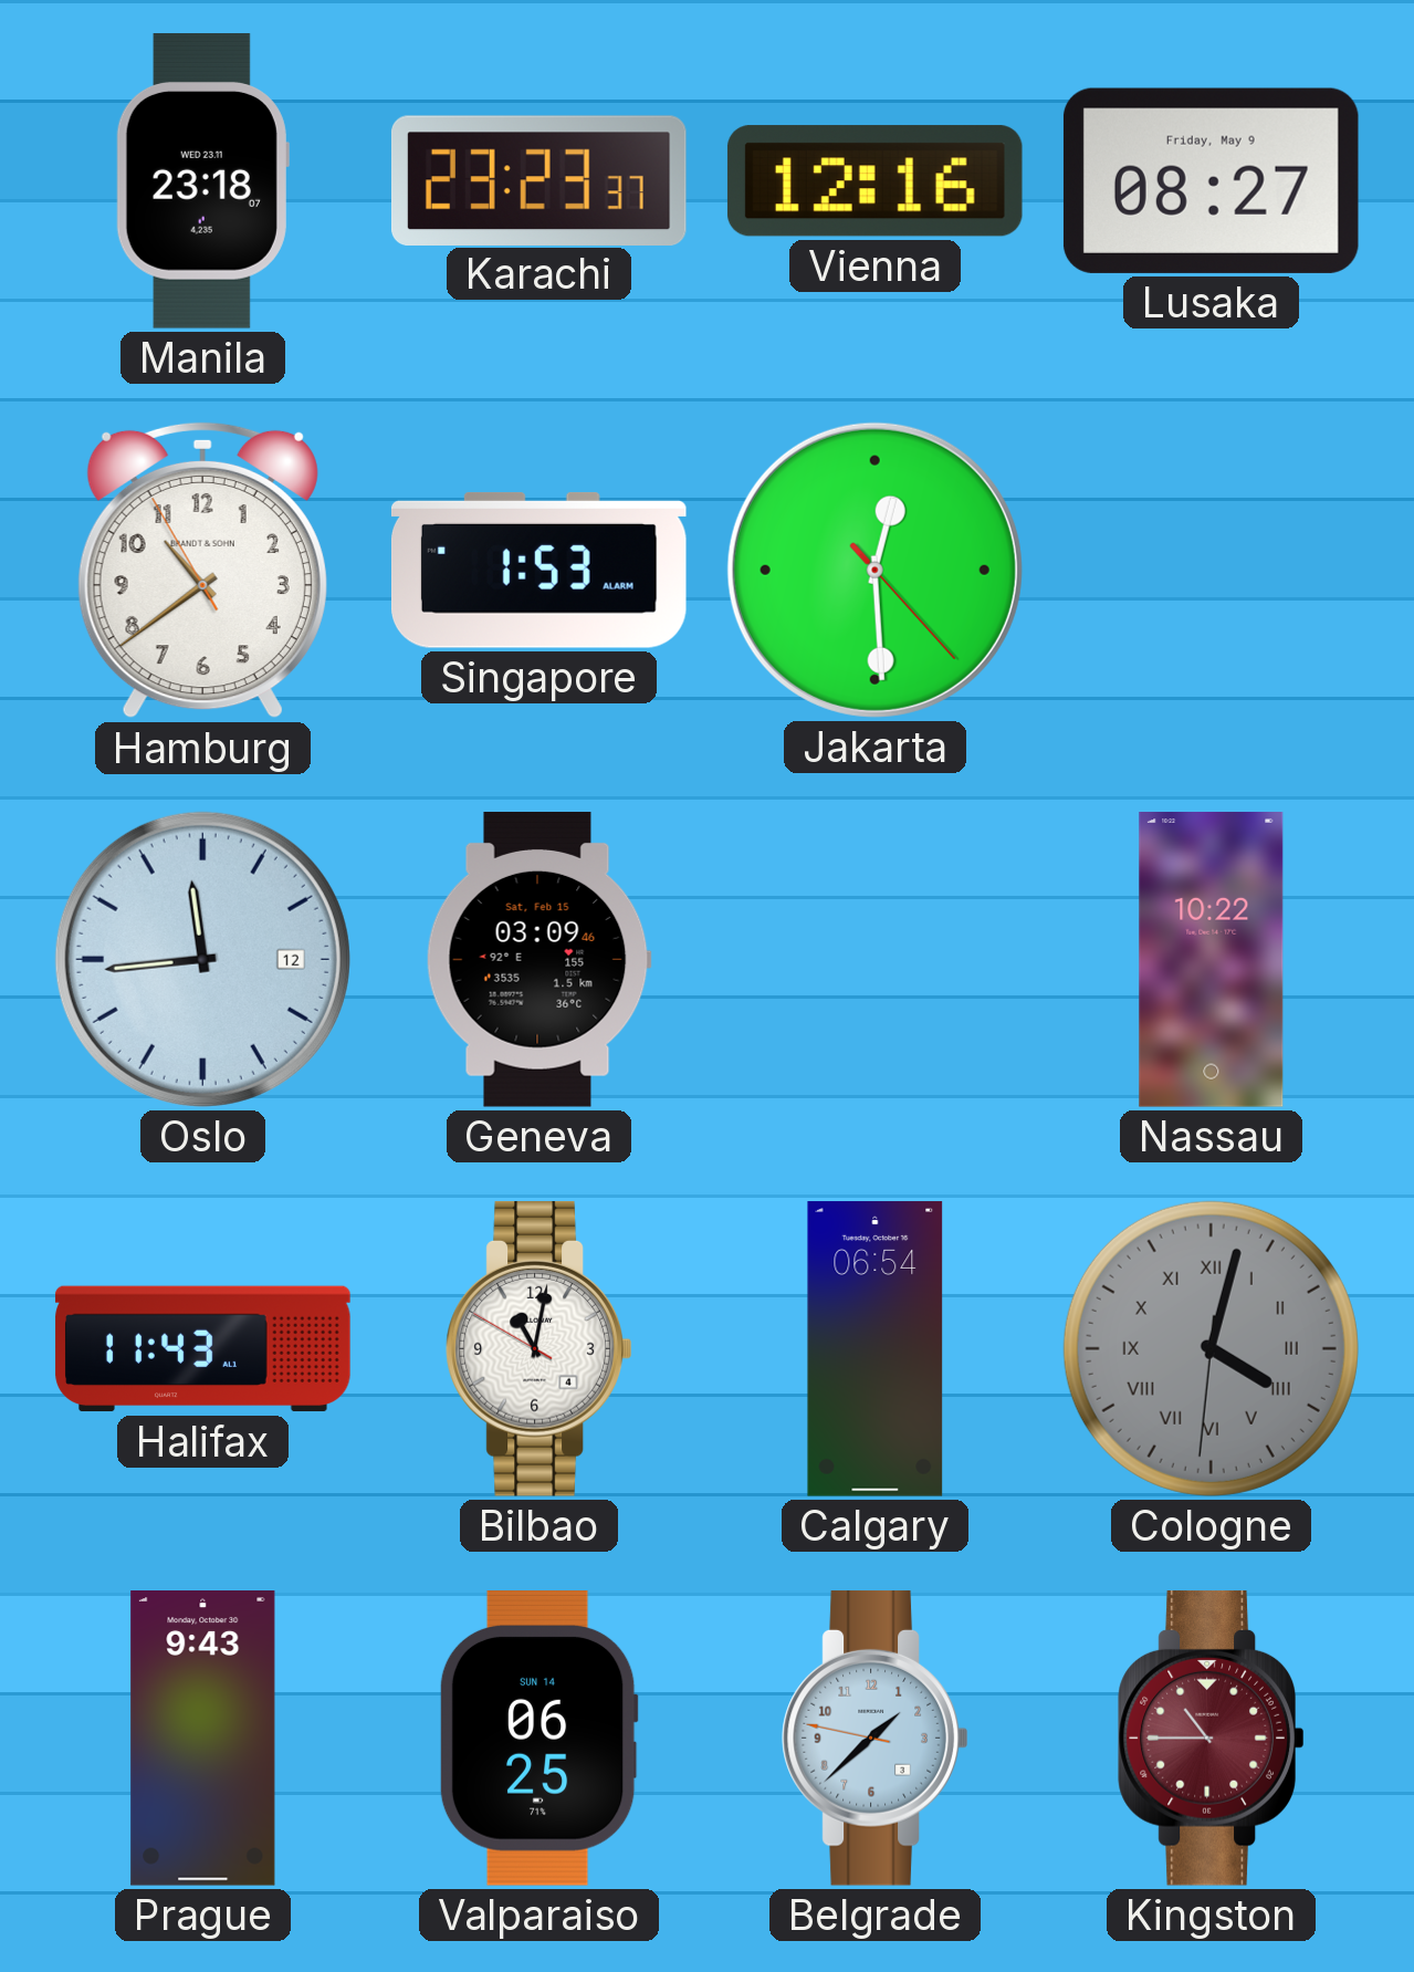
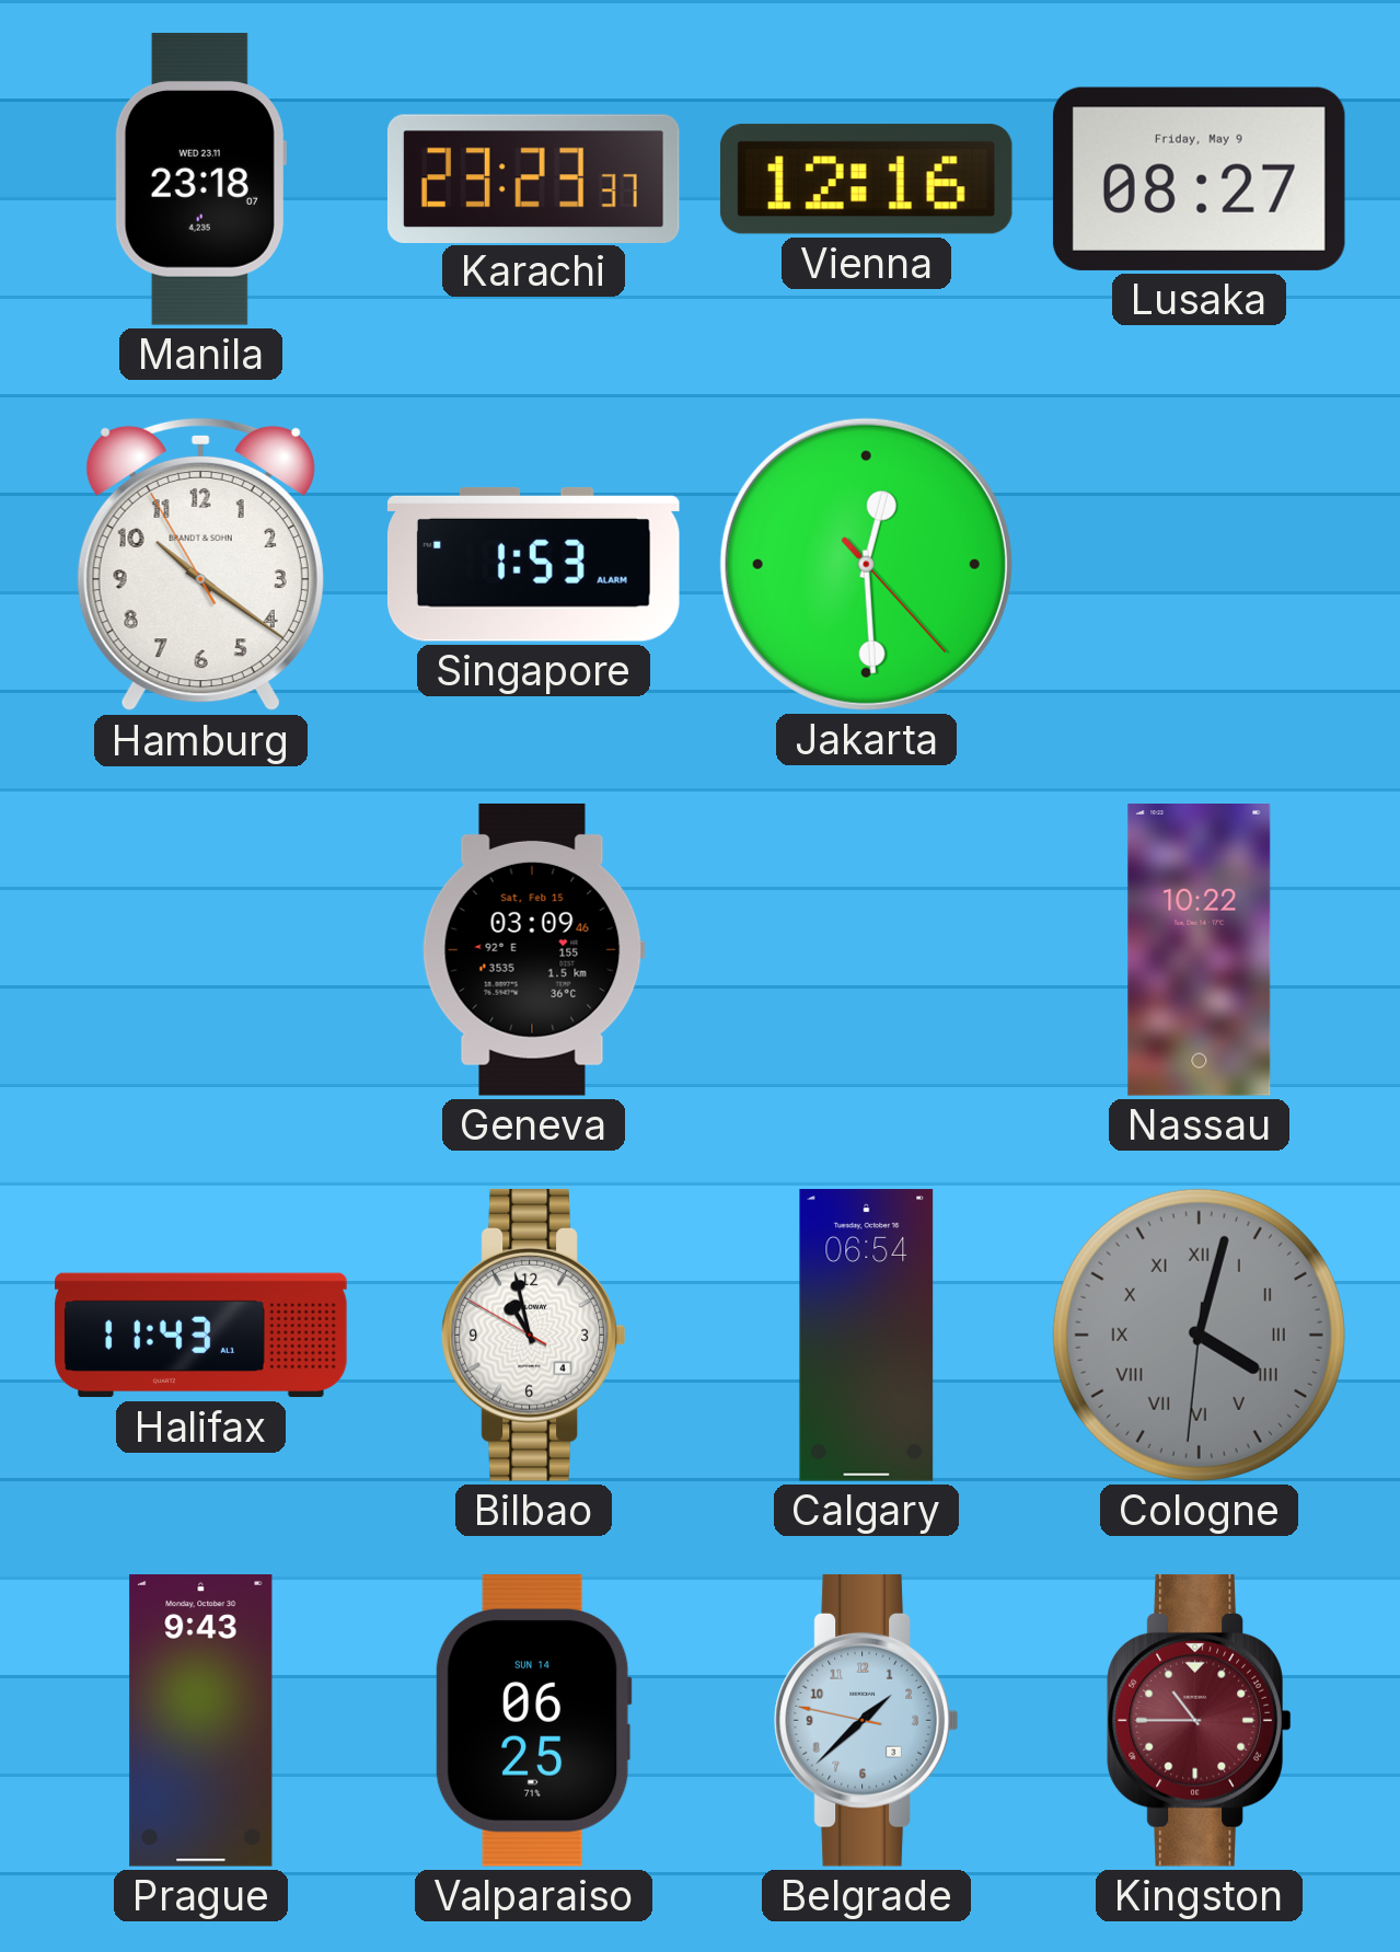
Hamburg: 10:38 -> 10:20 (200, 565)
Oslo: 11:44 -> none (202, 959)
Bilbao: 11:01 -> 10:57 (534, 1335)
